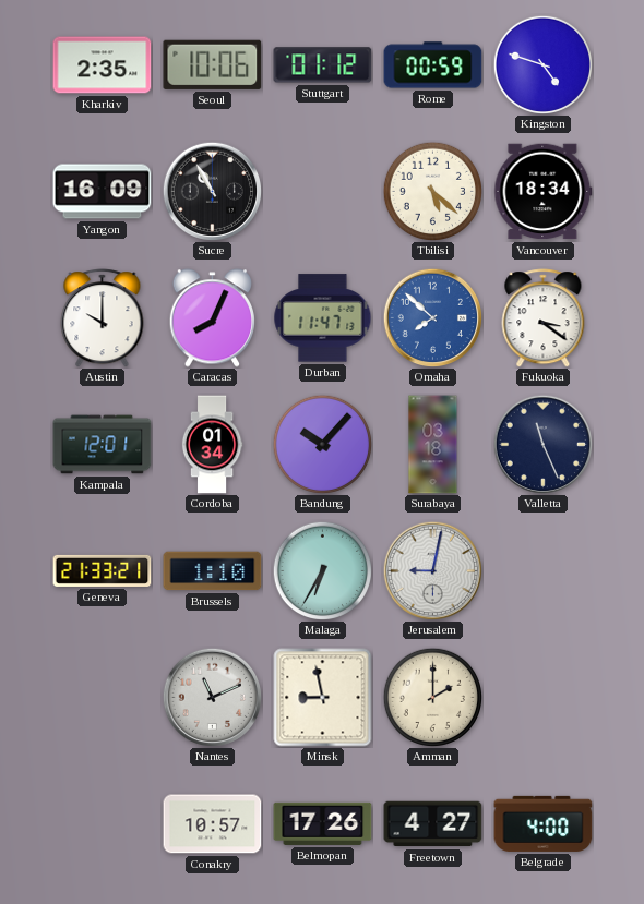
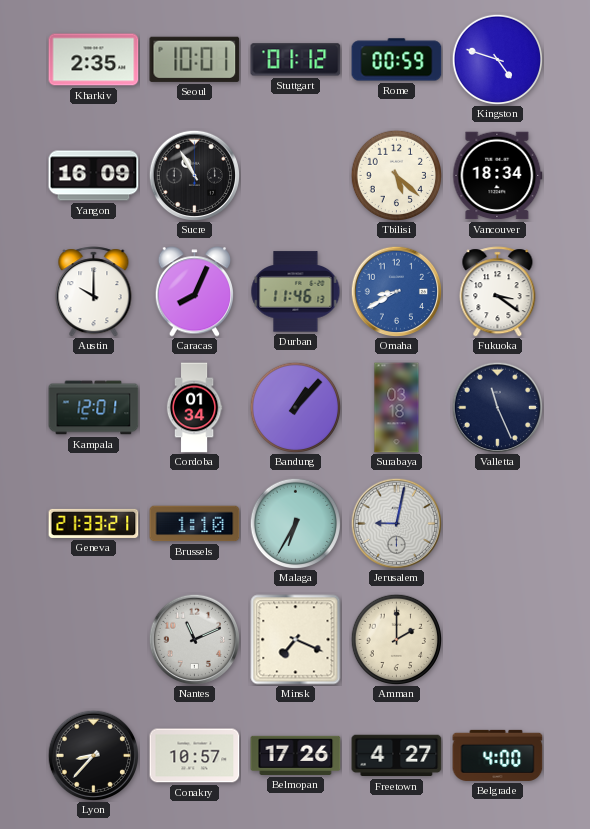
Seoul: 10:06 -> 10:01 (195, 59)
Durban: 11:47 -> 11:46 (296, 292)
Omaha: 7:52 -> 8:40 (396, 291)
Bandung: 10:07 -> 1:07 (295, 407)
Minsk: 8:58 -> 7:19 (296, 640)
Lyon: none -> 8:37 (93, 755)
